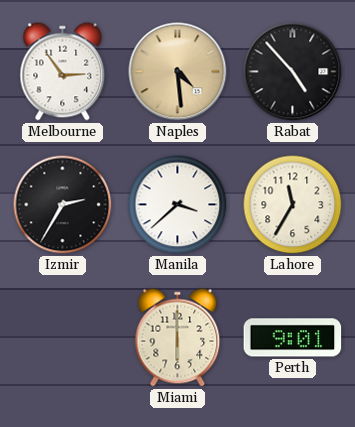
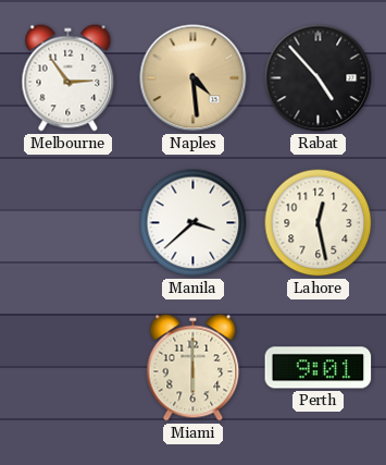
Izmir: 2:35 -> none (63, 205)
Lahore: 11:35 -> 12:28 (319, 223)
